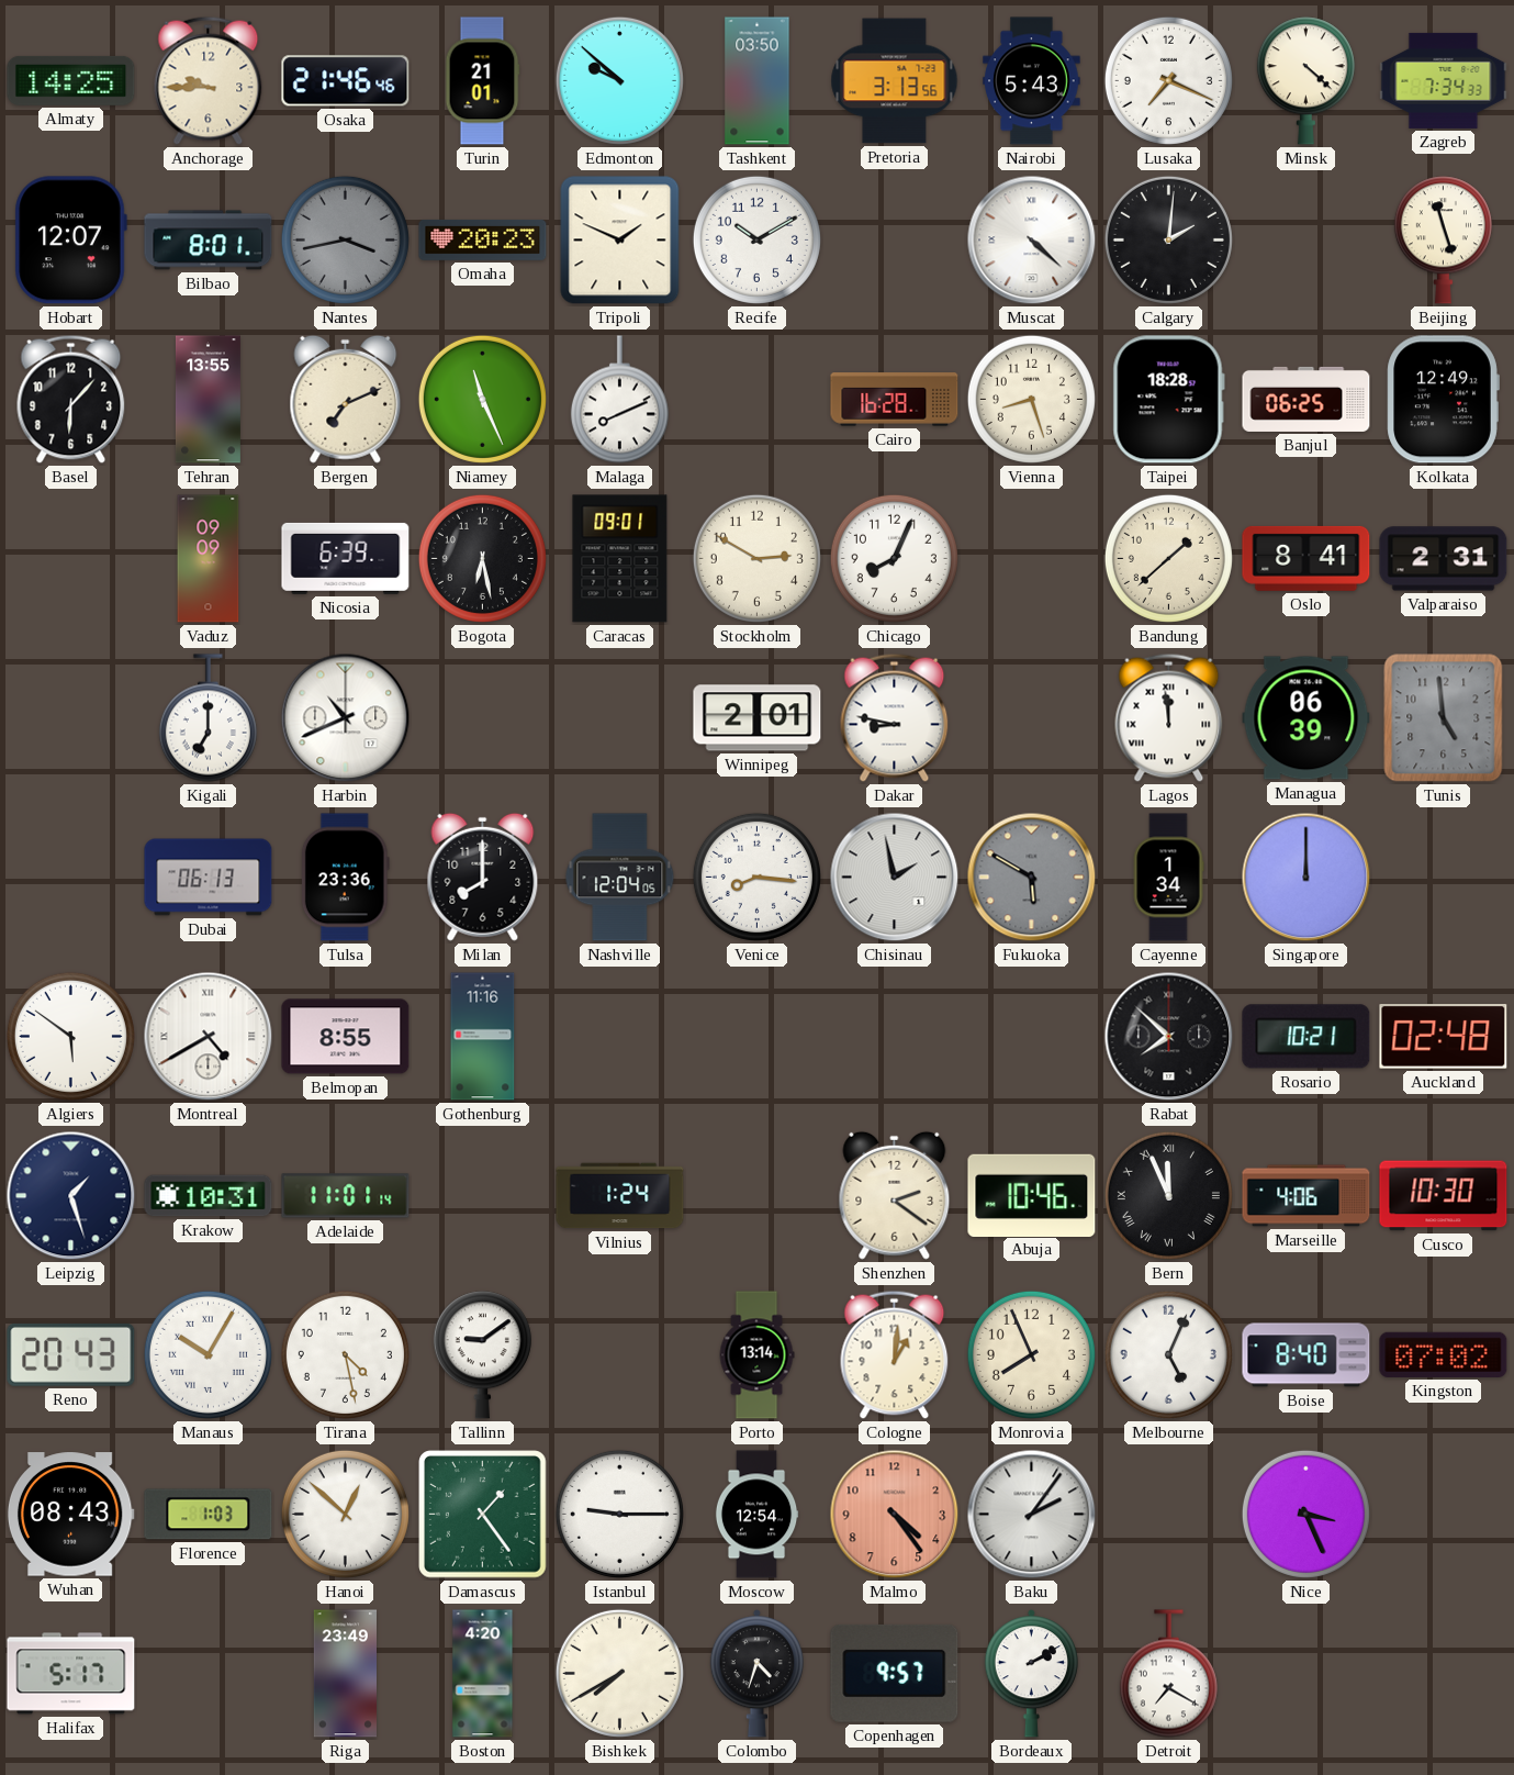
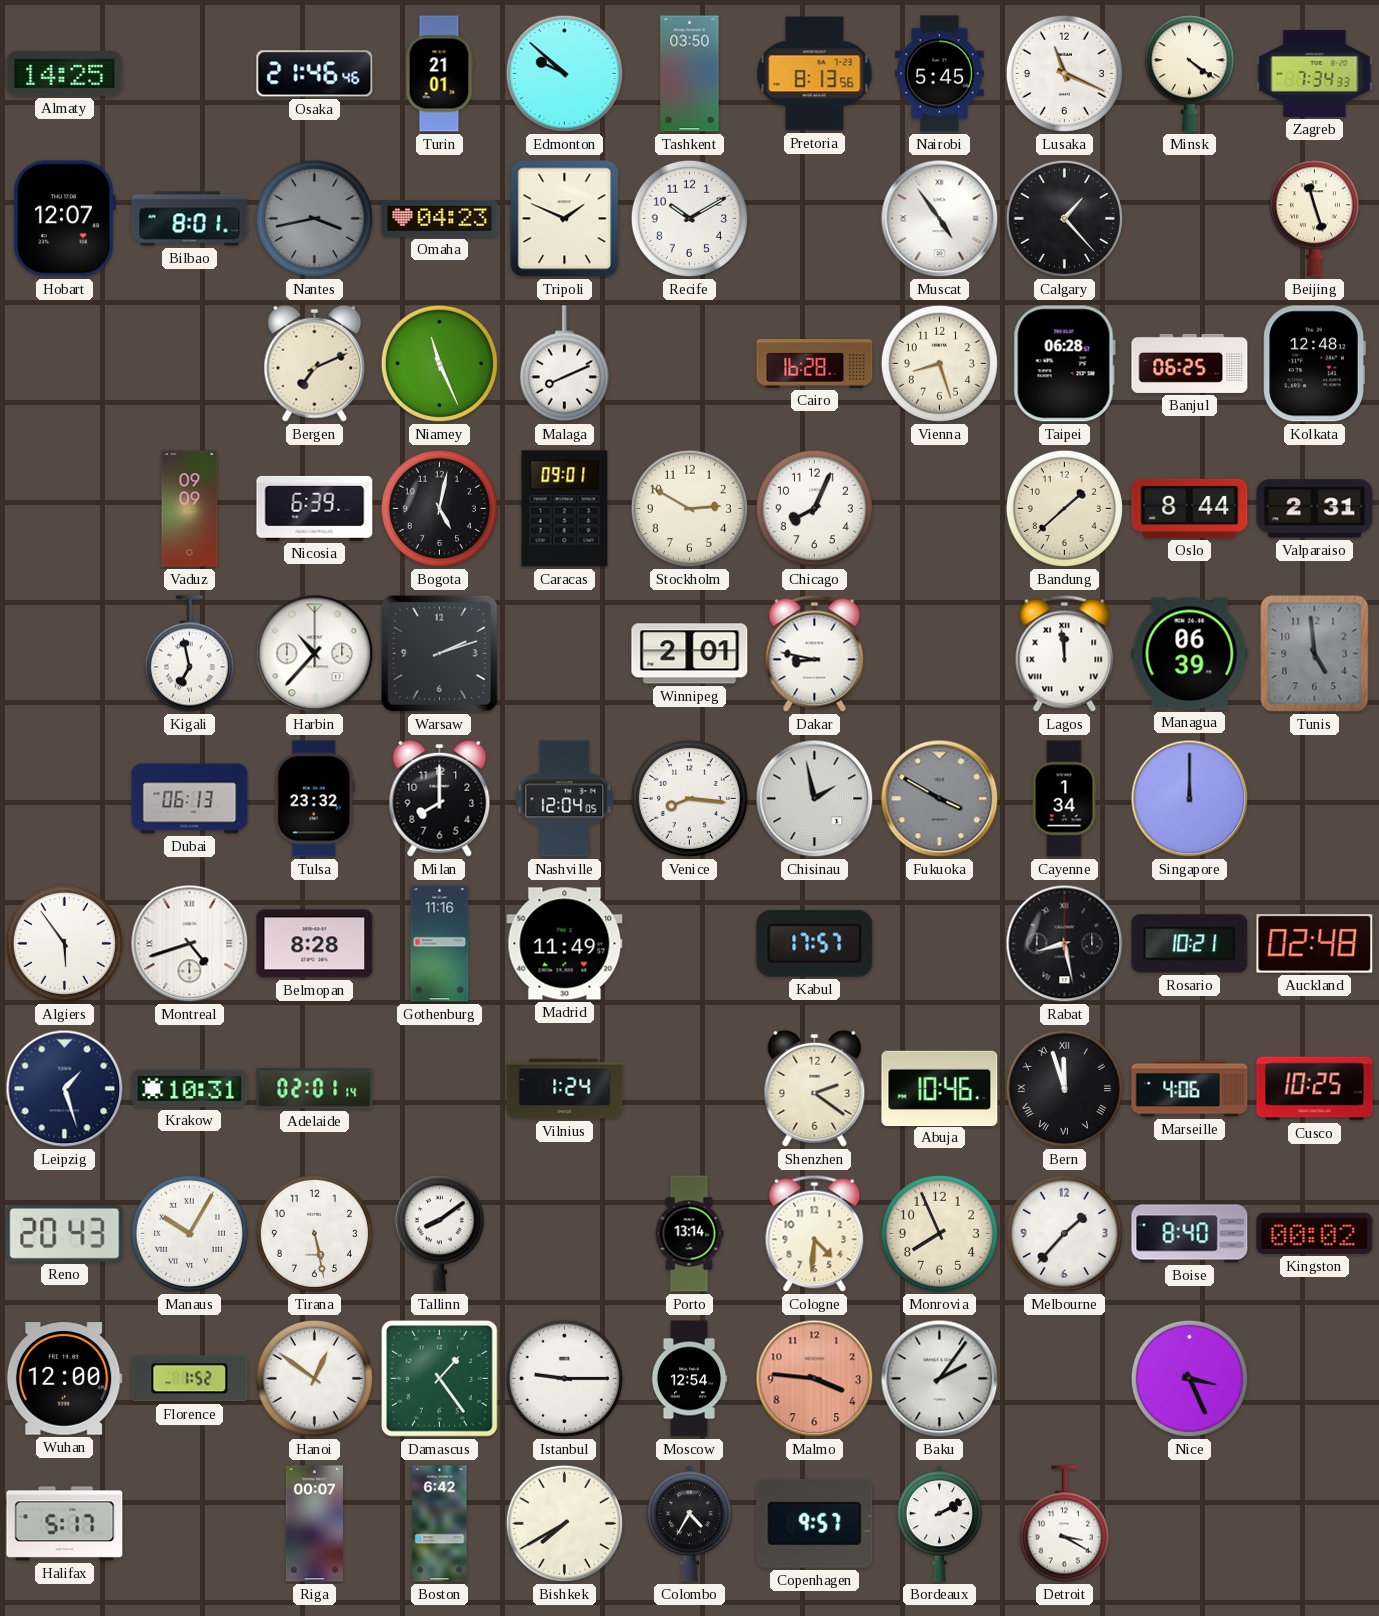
Anchorage: 9:45 -> none (209, 80)
Pretoria: 3:13 -> 8:13 (815, 74)
Nairobi: 5:43 -> 5:45 (940, 74)
Lusaka: 7:19 -> 11:19 (1064, 73)
Minsk: 4:22 -> 4:21 (1189, 74)
Omaha: 20:23 -> 04:23 (440, 218)
Muscat: 4:22 -> 4:54 (940, 219)
Calgary: 2:01 -> 1:23 (1064, 218)
Basel: 6:07 -> none (71, 399)
Tehran: 13:55 -> none (208, 400)
Taipei: 18:28 -> 06:28 (1064, 364)
Kolkata: 12:49 -> 12:48 (1314, 364)
Bogota: 6:28 -> 5:02 (439, 508)
Oslo: 8:41 -> 8:44 (1190, 508)
Kigali: 7:00 -> 6:58 (189, 654)
Harbin: 10:41 -> 10:37 (315, 654)
Warsaw: none -> 2:12 (439, 653)
Tulsa: 23:36 -> 23:32 (314, 799)
Fukuoka: 5:50 -> 3:50 (940, 799)
Algiers: 5:51 -> 5:54 (64, 943)
Montreal: 4:40 -> 4:42 (190, 944)
Belmopan: 8:55 -> 8:28 (315, 944)
Madrid: none -> 11:49 (565, 944)
Kabul: none -> 17:57 (815, 944)
Rabat: 7:52 -> 8:28 (1065, 944)
Adelaide: 11:01 -> 02:01 (315, 1089)
Bern: 11:56 -> 11:57 (1064, 1088)
Cusco: 10:30 -> 10:25 (1315, 1089)
Tirana: 4:28 -> 5:28 (314, 1233)
Tallinn: 9:09 -> 8:09 (439, 1234)
Cologne: 1:01 -> 4:31 (815, 1233)
Melbourne: 5:04 -> 1:37 (1064, 1233)
Kingston: 07:02 -> 00:02 (1315, 1233)
Wuhan: 08:43 -> 12:00 (64, 1379)
Florence: 1:03 -> 1:52 (190, 1379)
Hanoi: 12:52 -> 12:51 (314, 1378)
Malmo: 4:24 -> 3:46 (815, 1379)
Riga: 23:49 -> 00:07 (314, 1524)
Boston: 4:20 -> 6:42 (440, 1524)
Colombo: 4:33 -> 4:35 (689, 1524)
Detroit: 7:20 -> 3:20 (1064, 1524)
